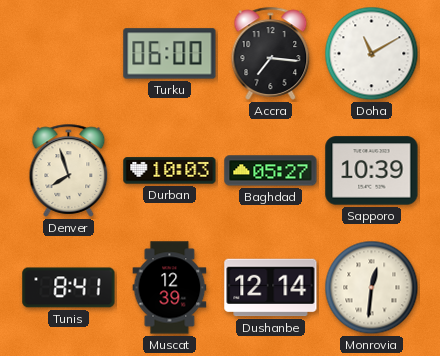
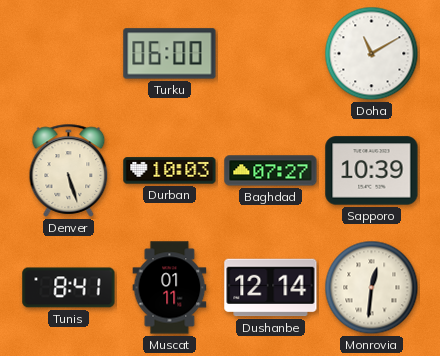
Accra: 7:16 -> none (271, 53)
Denver: 7:57 -> 5:27 (69, 170)
Baghdad: 05:27 -> 07:27 (271, 171)
Muscat: 12:39 -> 01:11 (170, 288)
